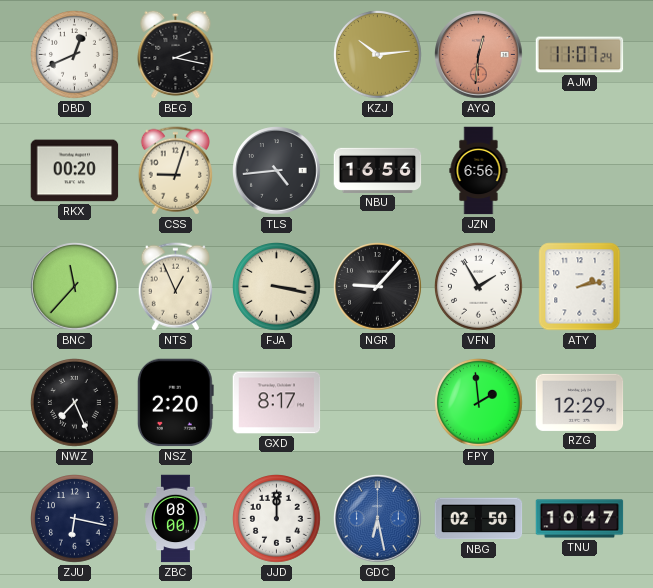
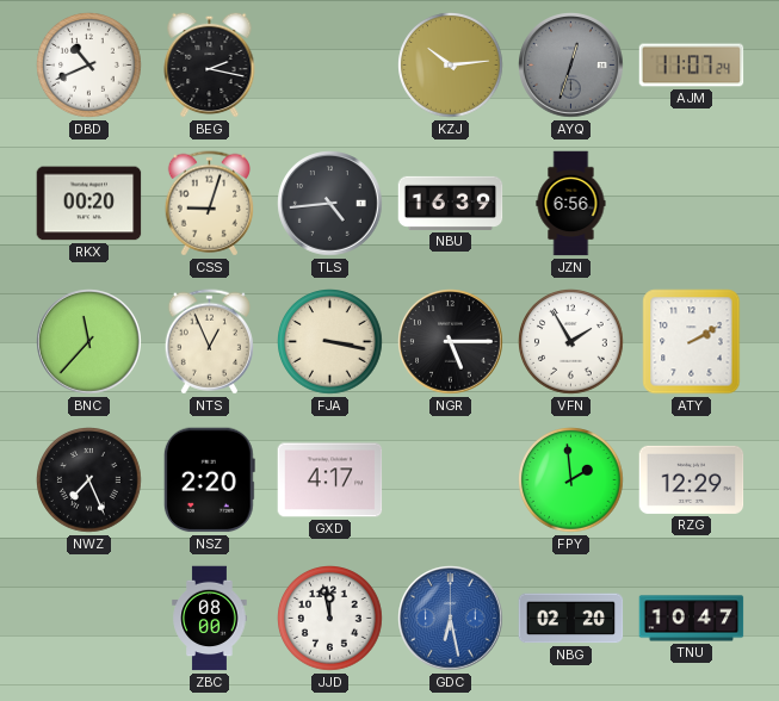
DBD: 12:41 -> 10:41 (89, 66)
AYQ: 12:31 -> 12:33 (571, 66)
AYQ dial: salmon -> grey (571, 66)
NBU: 16:56 -> 16:39 (451, 203)
NGR: 9:07 -> 5:15 (451, 342)
ATY: 2:13 -> 2:10 (692, 342)
GXD: 8:17 -> 4:17 (330, 480)
ZJU: 6:17 -> none (75, 519)
JJD: 12:00 -> 11:58 (330, 619)
NBG: 02:50 -> 02:20 (571, 619)
